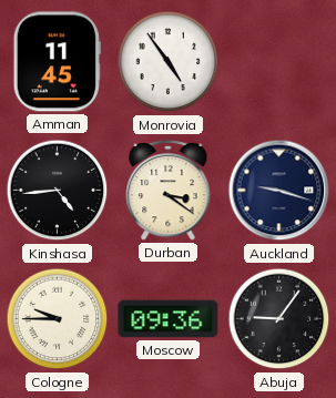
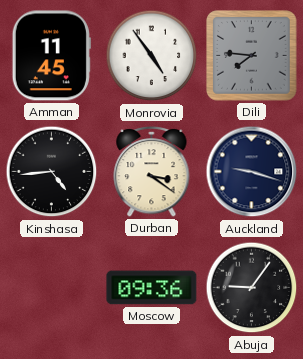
Dili: none -> 7:46 (252, 56)
Cologne: 9:45 -> none (58, 319)
